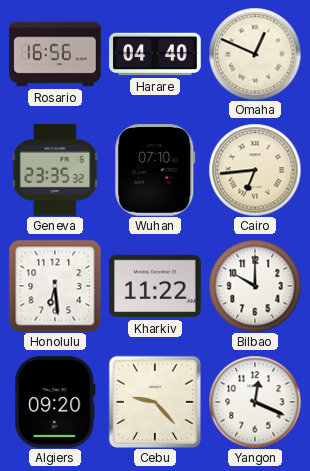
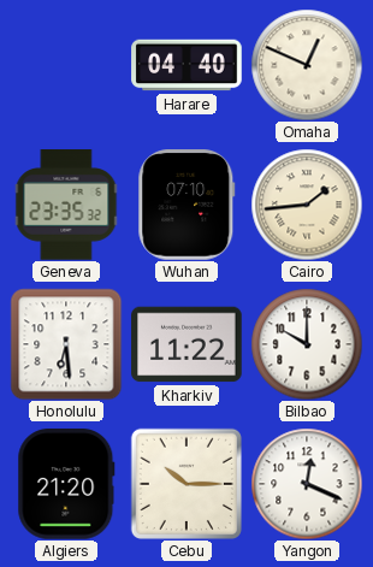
Rosario: 16:56 -> none (55, 54)
Cairo: 6:44 -> 1:44 (307, 205)
Algiers: 09:20 -> 21:20 (66, 484)
Cebu: 9:23 -> 10:15 (186, 484)
